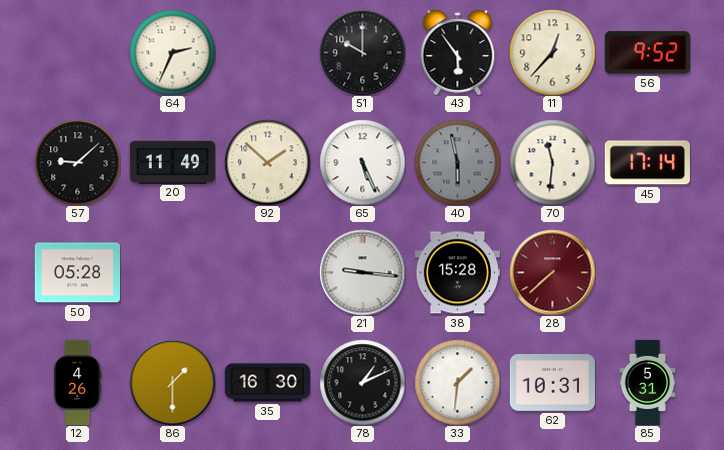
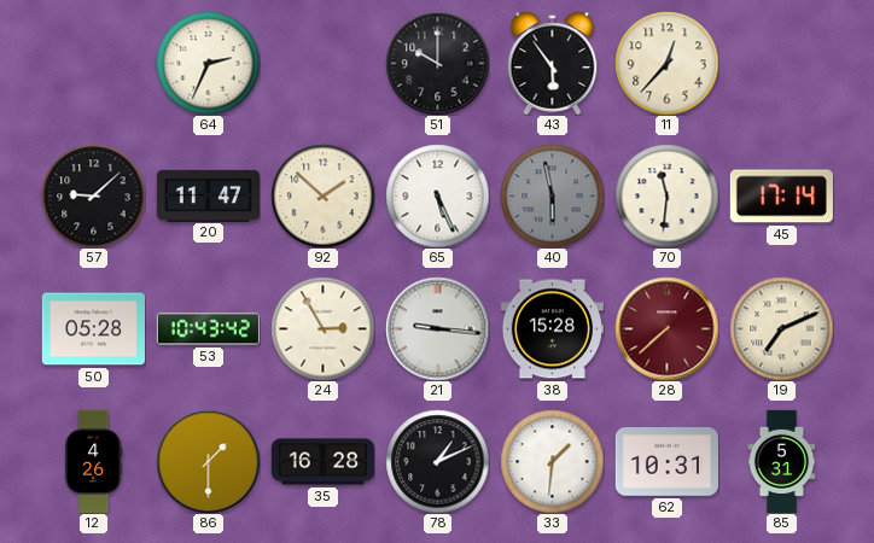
56: 9:52 -> none (647, 53)
20: 11:49 -> 11:47 (208, 195)
53: none -> 10:43 (208, 329)
24: none -> 2:55 (322, 328)
19: none -> 7:11 (781, 328)
35: 16:30 -> 16:28 (322, 462)
